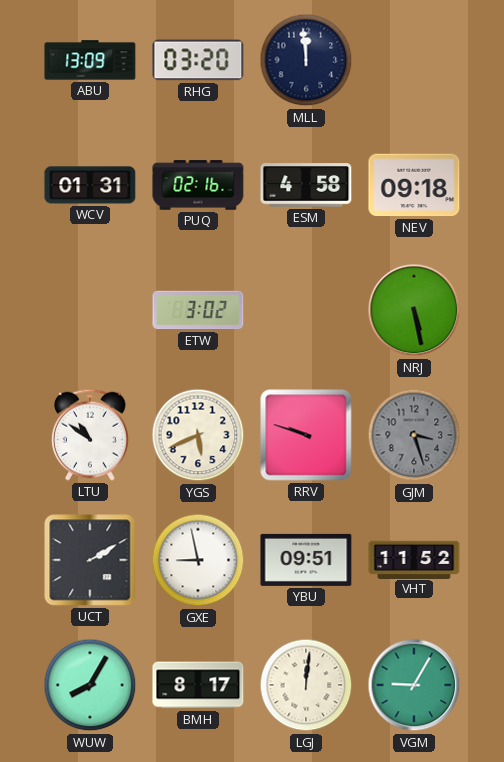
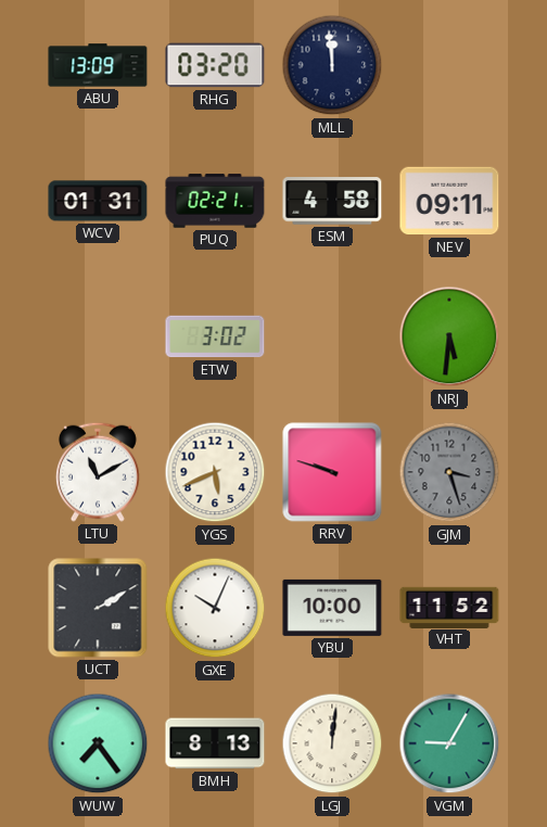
PUQ: 02:16 -> 02:21 (215, 201)
NEV: 09:18 -> 09:11 (449, 201)
NRJ: 5:28 -> 5:31 (449, 336)
LTU: 10:51 -> 11:10 (98, 472)
GXE: 8:58 -> 10:04 (215, 608)
YBU: 09:51 -> 10:00 (332, 608)
WUW: 8:05 -> 7:24 (98, 743)
BMH: 8:17 -> 8:13 (215, 743)
